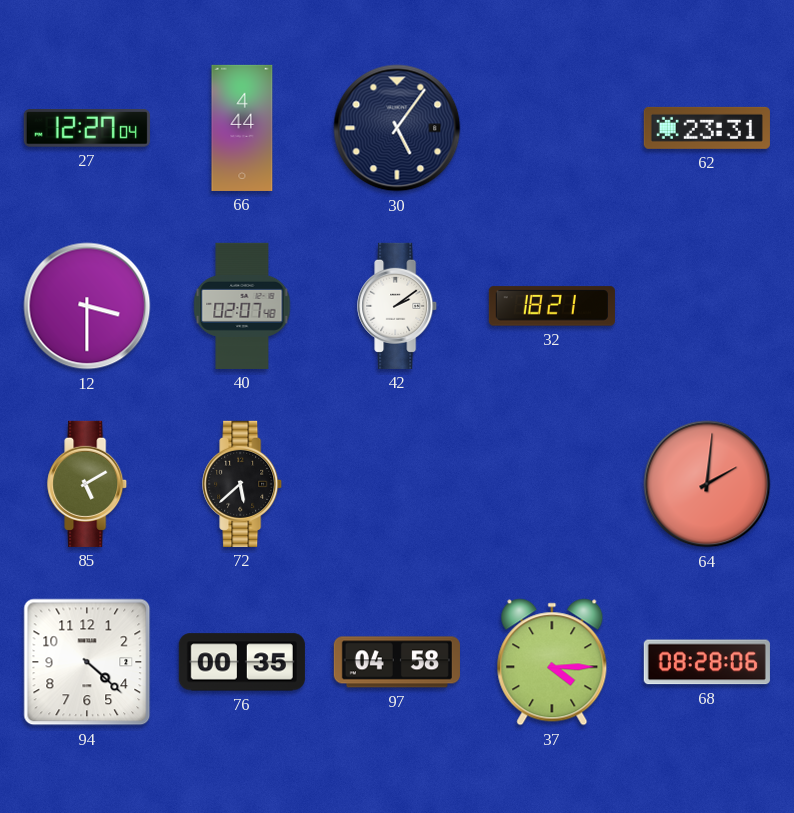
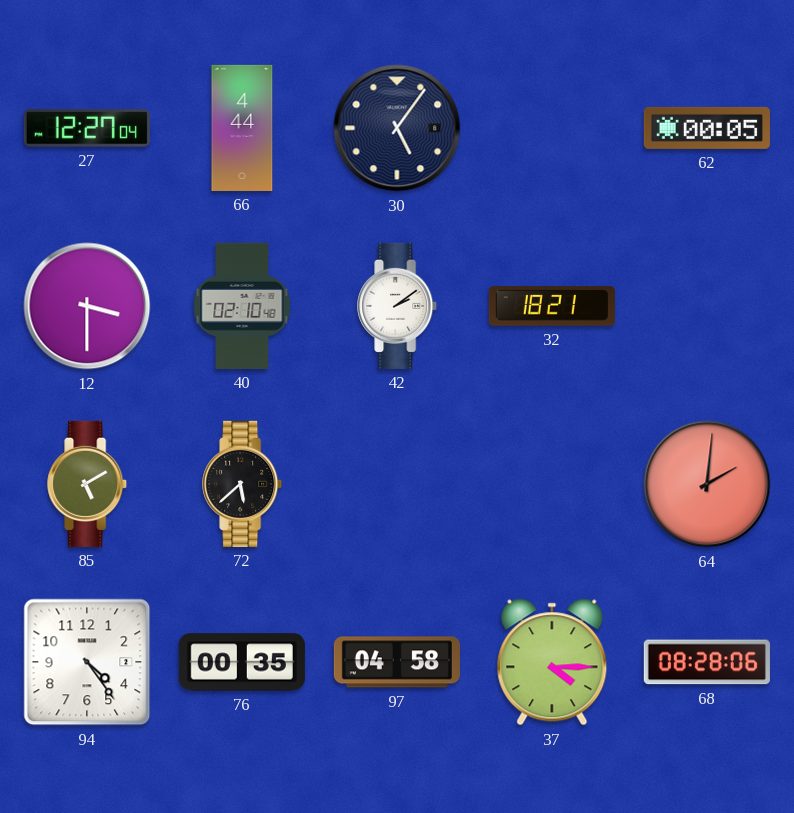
62: 23:31 -> 00:05 (707, 128)
40: 02:07 -> 02:10 (242, 306)
94: 4:22 -> 4:24 (87, 662)
